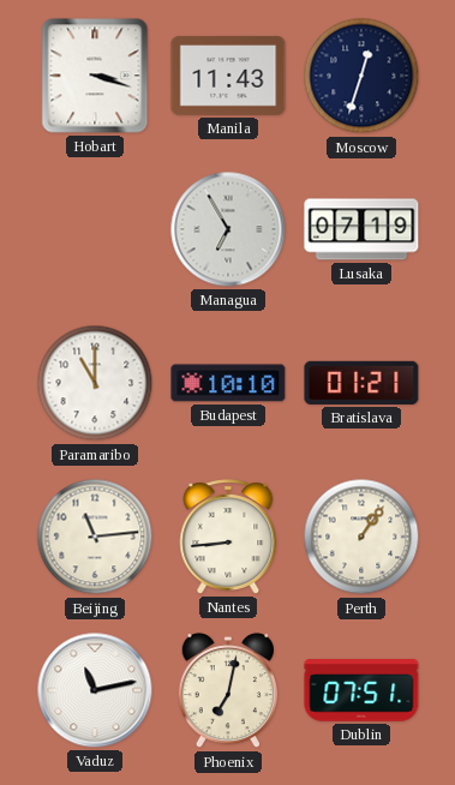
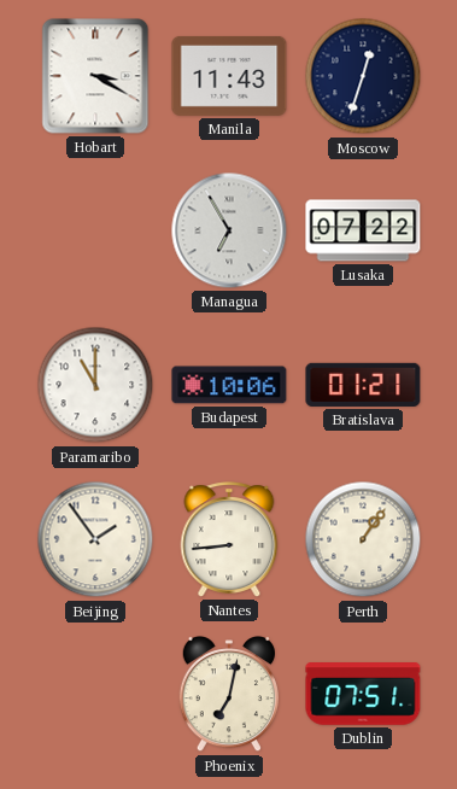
Hobart: 3:18 -> 3:20 (95, 76)
Lusaka: 07:19 -> 07:22 (363, 230)
Budapest: 10:10 -> 10:06 (229, 385)
Beijing: 11:14 -> 1:54 (95, 539)
Vaduz: 11:13 -> none (95, 690)
